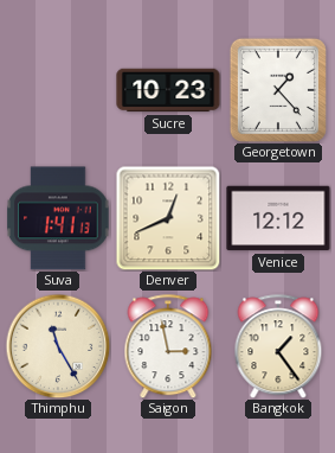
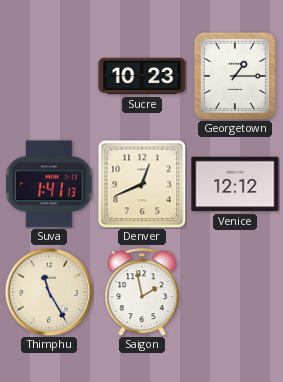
Georgetown: 1:23 -> 1:15 (235, 76)
Saigon: 2:58 -> 1:58 (142, 292)
Bangkok: 1:24 -> none (278, 346)
